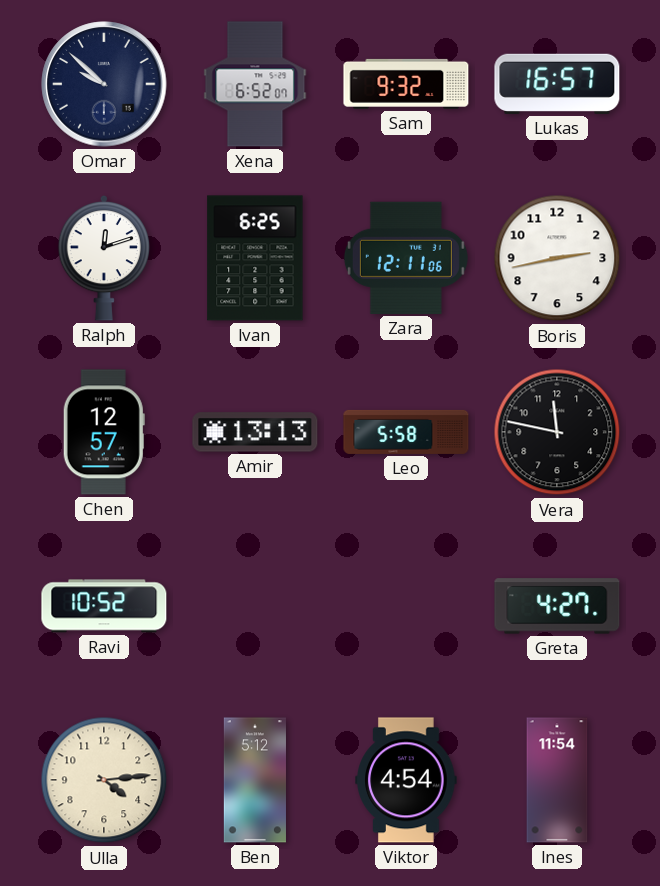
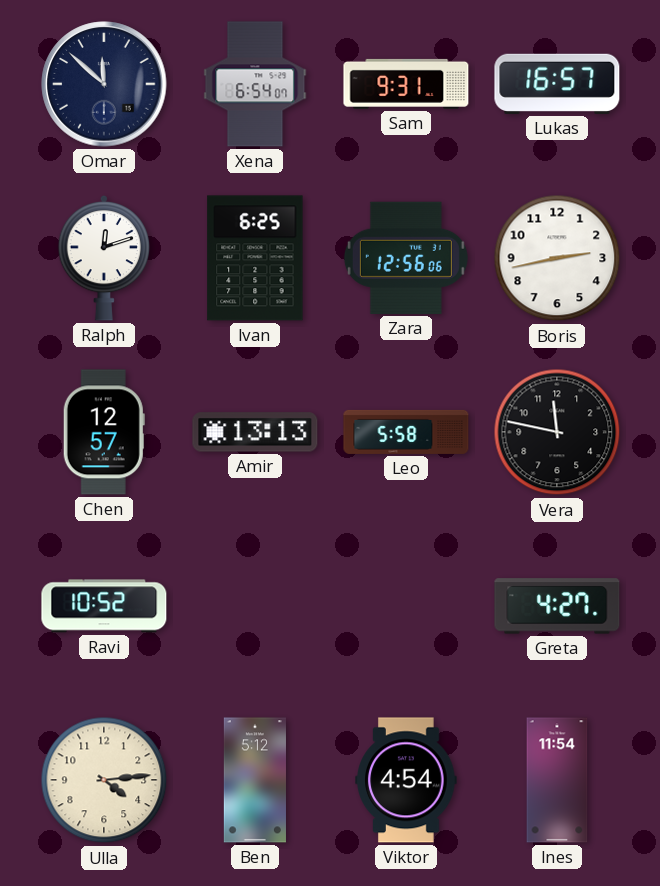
Omar: 9:52 -> 11:52 (104, 84)
Xena: 6:52 -> 6:54 (255, 84)
Sam: 9:32 -> 9:31 (406, 84)
Zara: 12:11 -> 12:56 (406, 258)
